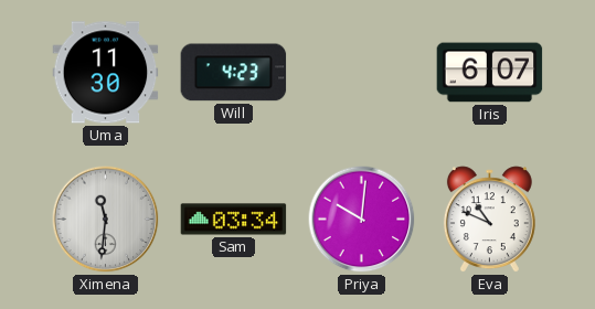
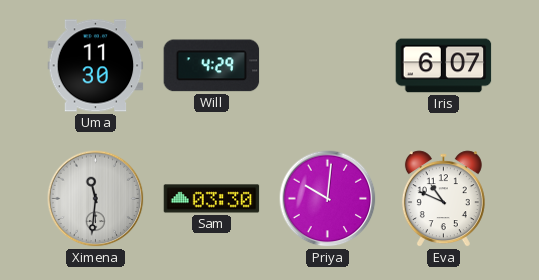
Will: 4:23 -> 4:29 (212, 66)
Sam: 03:34 -> 03:30 (212, 199)
